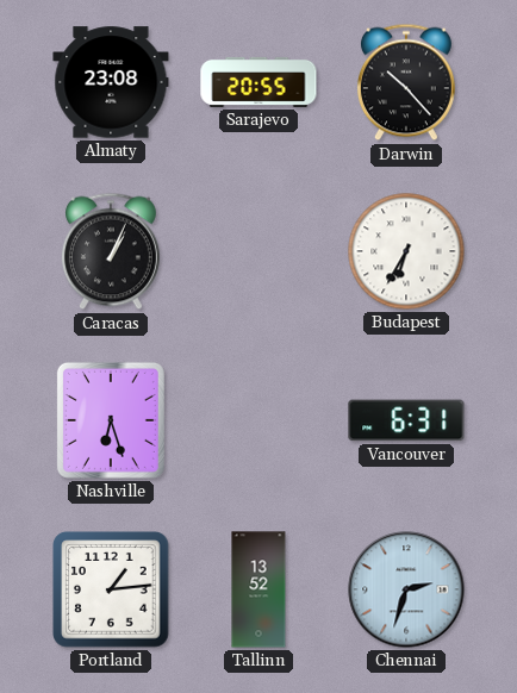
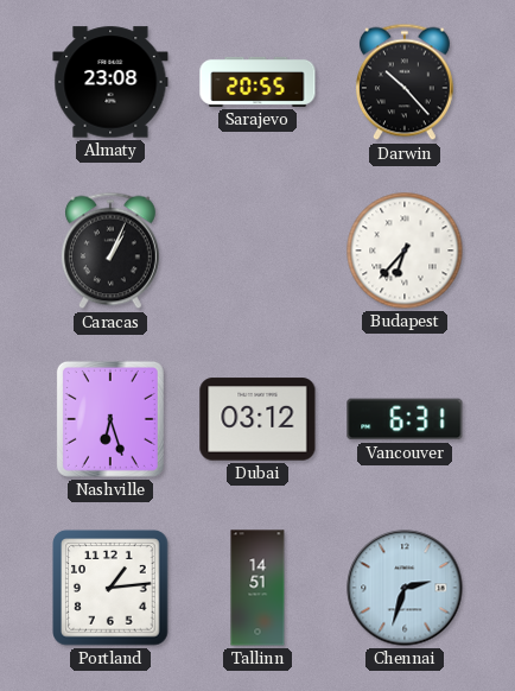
Budapest: 6:35 -> 6:37 (405, 251)
Dubai: none -> 03:12 (257, 419)
Tallinn: 13:52 -> 14:51 (257, 588)
